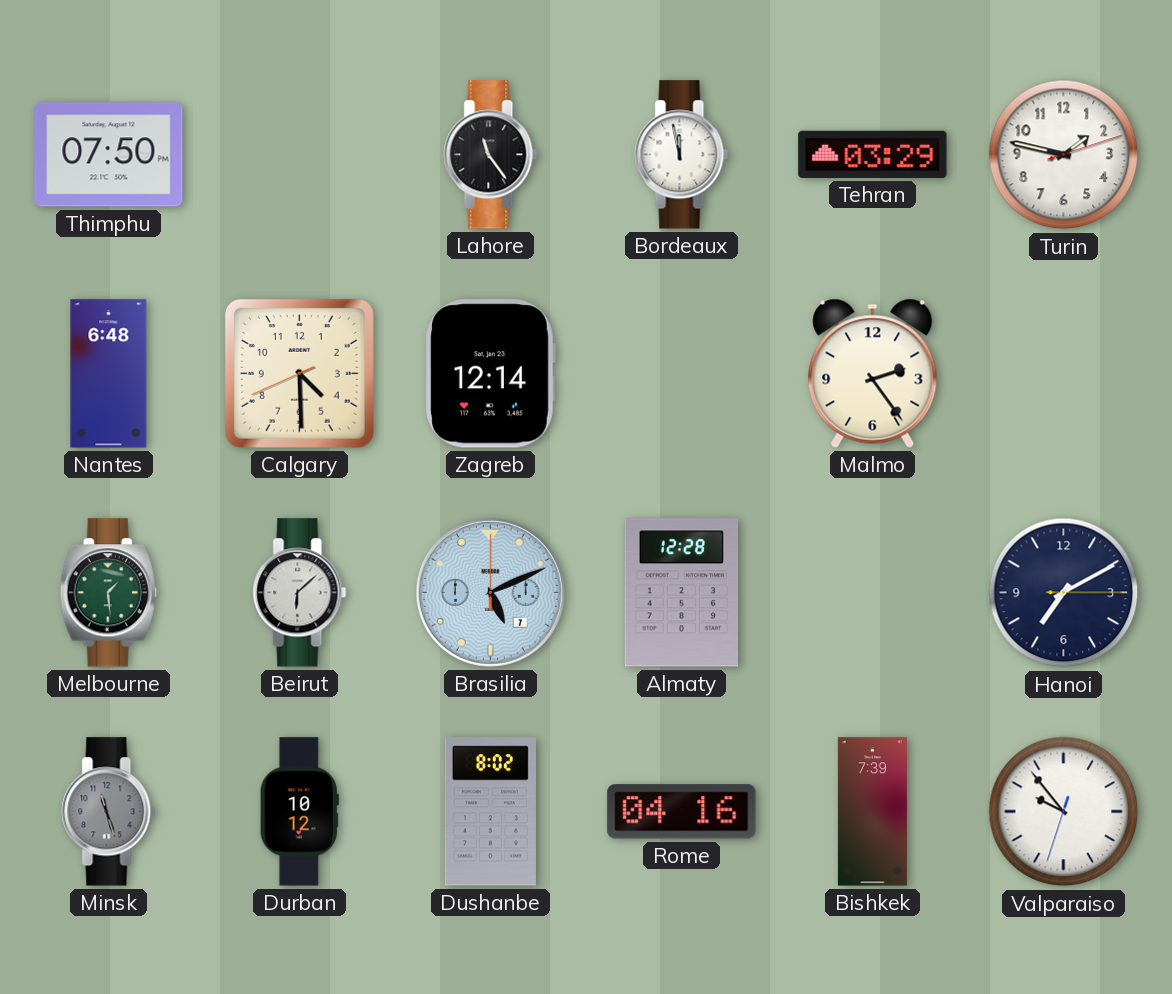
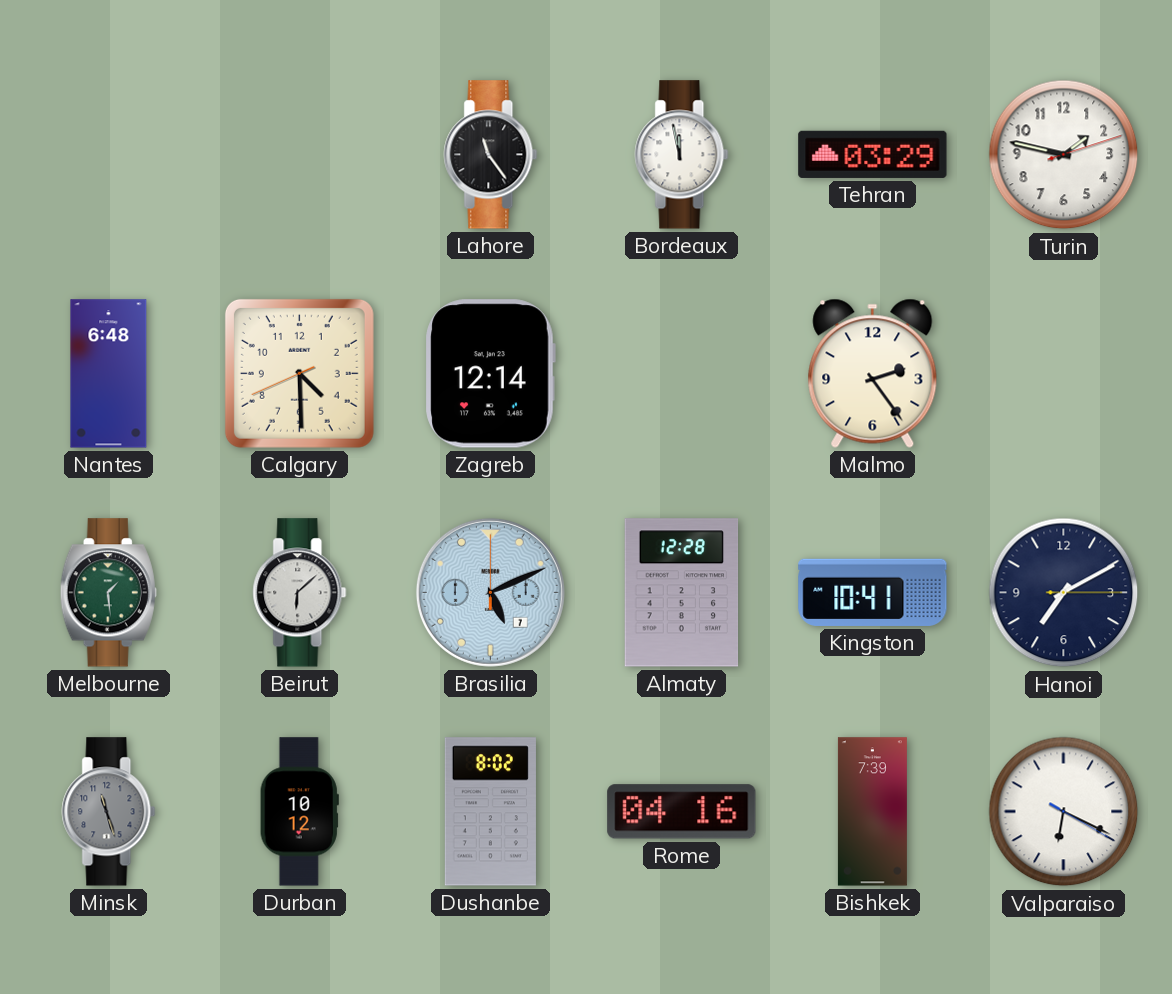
Thimphu: 07:50 -> none (109, 155)
Kingston: none -> 10:41 (873, 592)
Valparaiso: 9:53 -> 6:19 (1064, 812)
